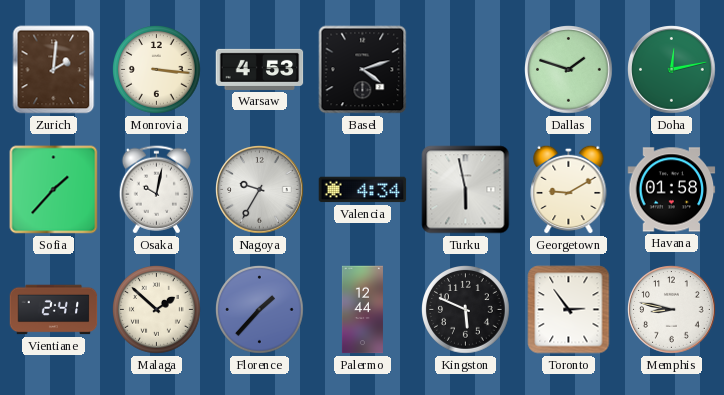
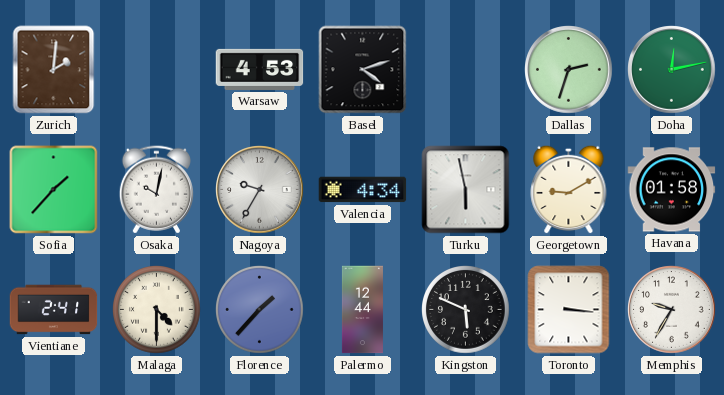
Monrovia: 3:16 -> none (157, 70)
Dallas: 1:48 -> 2:33 (569, 70)
Malaga: 1:52 -> 4:30 (157, 310)
Toronto: 2:54 -> 3:16 (569, 310)
Memphis: 8:47 -> 9:35 (672, 310)
